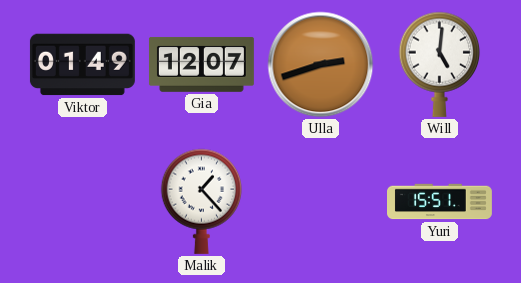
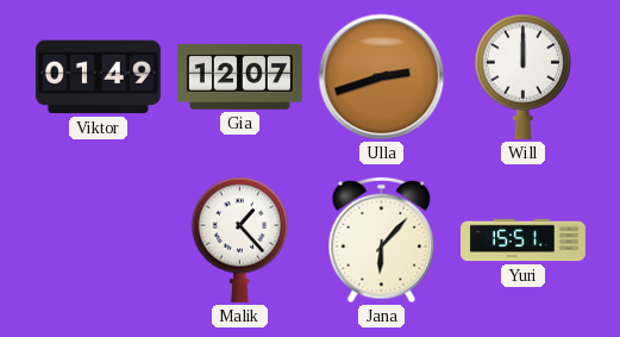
Will: 5:01 -> 12:00 (524, 76)
Jana: none -> 6:07 (382, 241)
